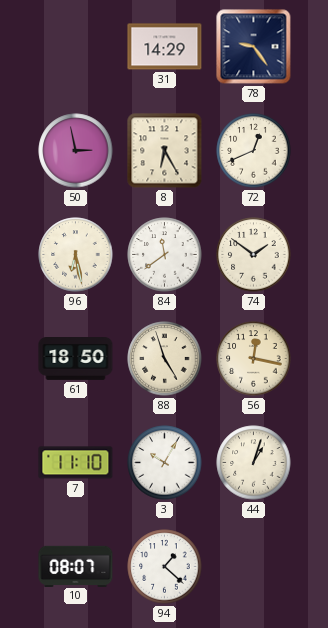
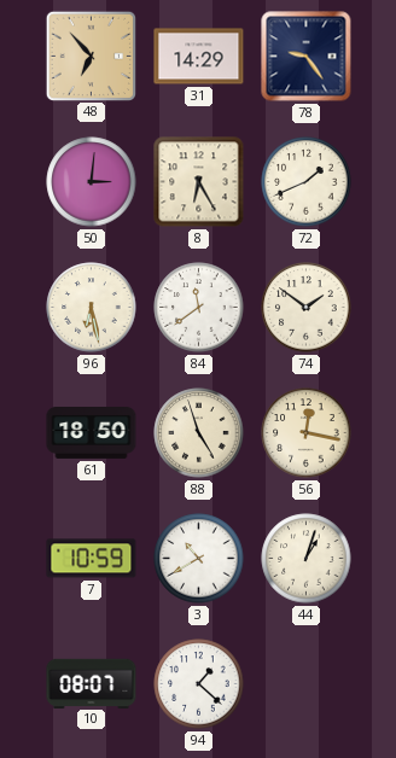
48: none -> 6:53 (91, 56)
50: 2:58 -> 3:01 (92, 182)
72: 12:41 -> 1:41 (307, 182)
7: 11:10 -> 10:59 (92, 559)
3: 10:05 -> 10:40 (199, 559)
